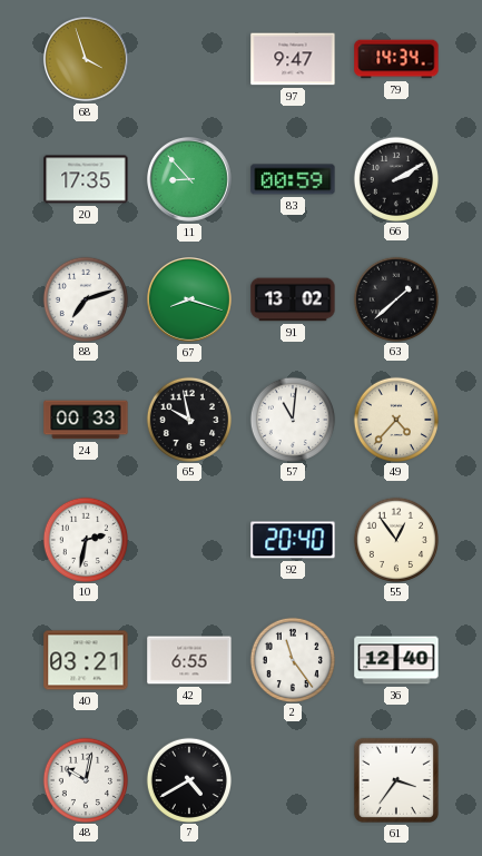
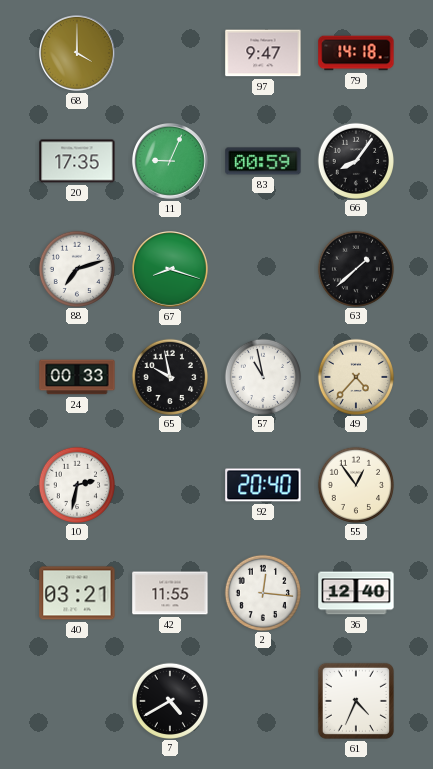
68: 3:57 -> 4:00 (78, 54)
79: 14:34 -> 14:18 (356, 53)
11: 8:53 -> 9:04 (171, 162)
66: 2:10 -> 8:06 (355, 160)
91: 13:02 -> none (293, 299)
57: 11:01 -> 10:58 (262, 376)
42: 6:55 -> 11:55 (170, 593)
2: 11:24 -> 12:16 (262, 592)
48: 10:02 -> none (85, 779)
61: 3:36 -> 4:34 (356, 701)
